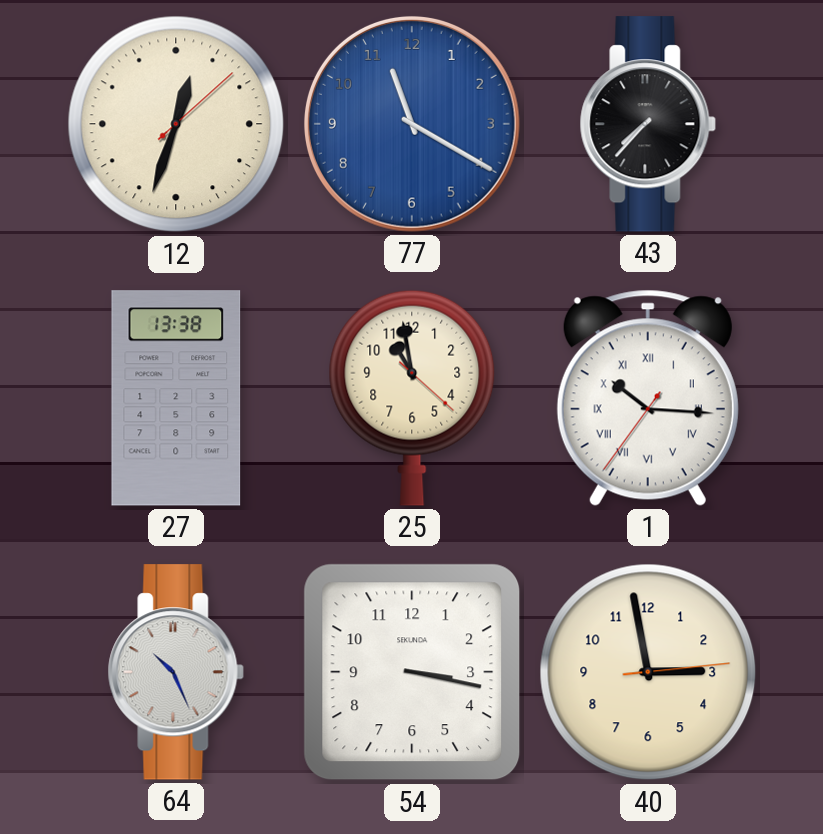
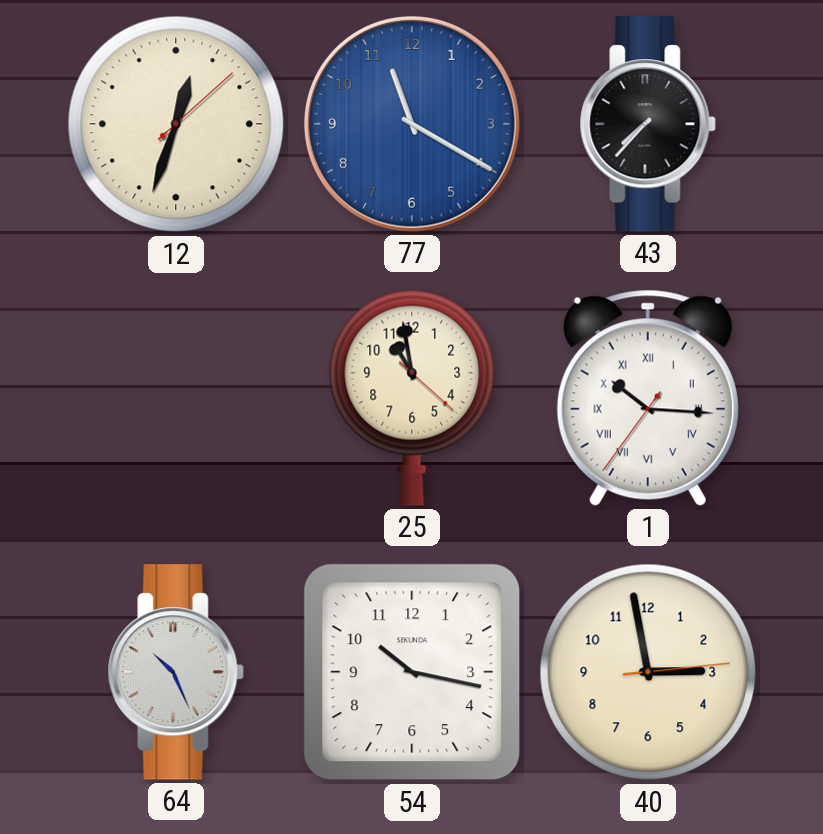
27: 13:38 -> none (176, 398)
54: 3:17 -> 10:17 (412, 672)
